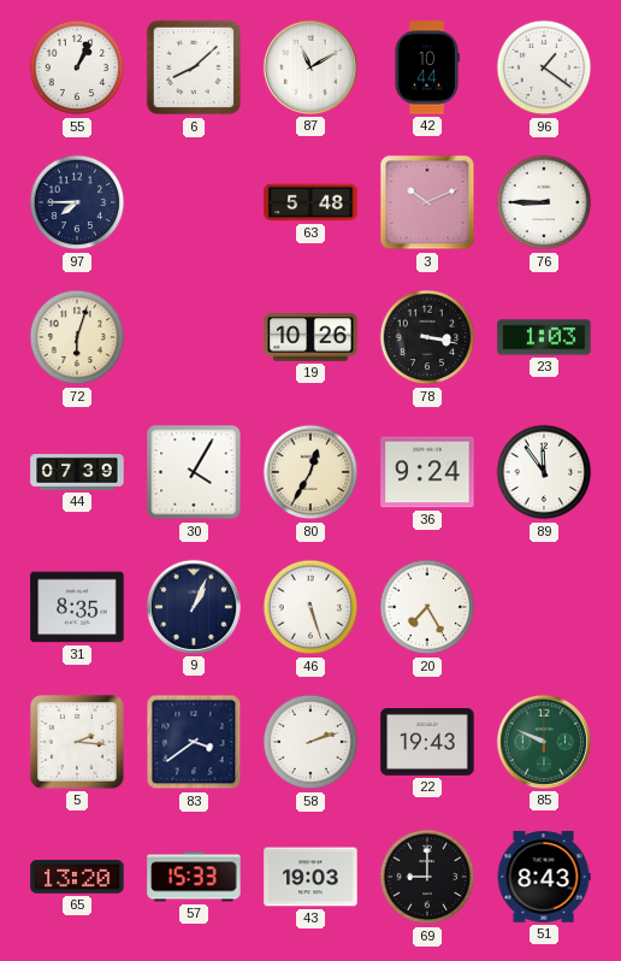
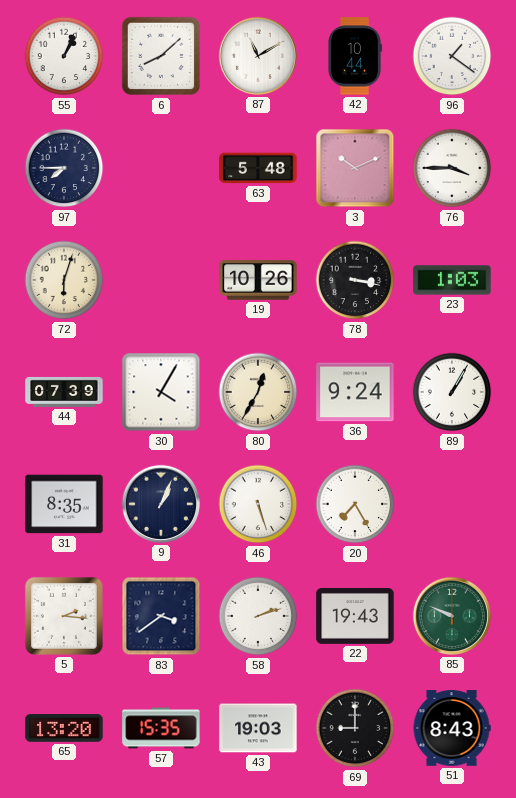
76: 8:45 -> 3:45 (452, 168)
89: 11:54 -> 1:05 (452, 392)
57: 15:33 -> 15:35 (161, 728)
